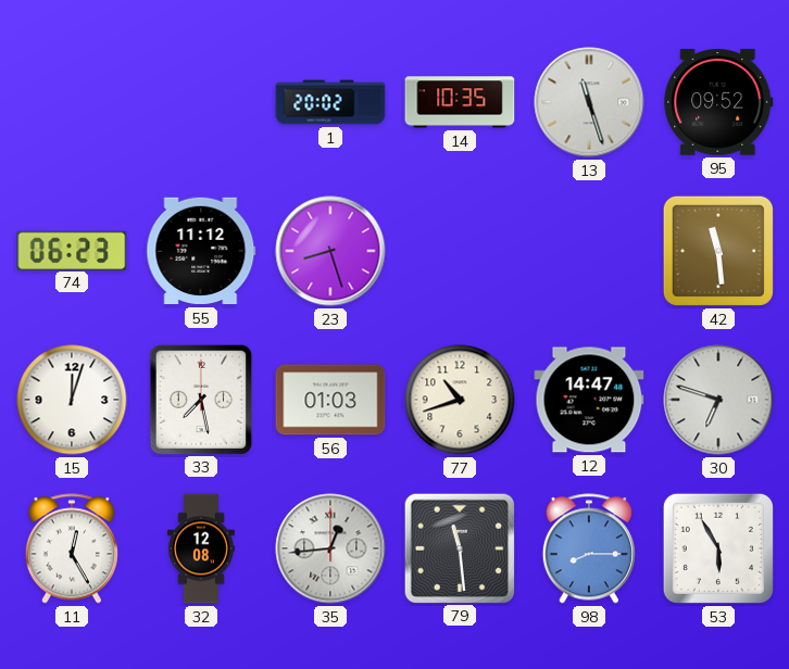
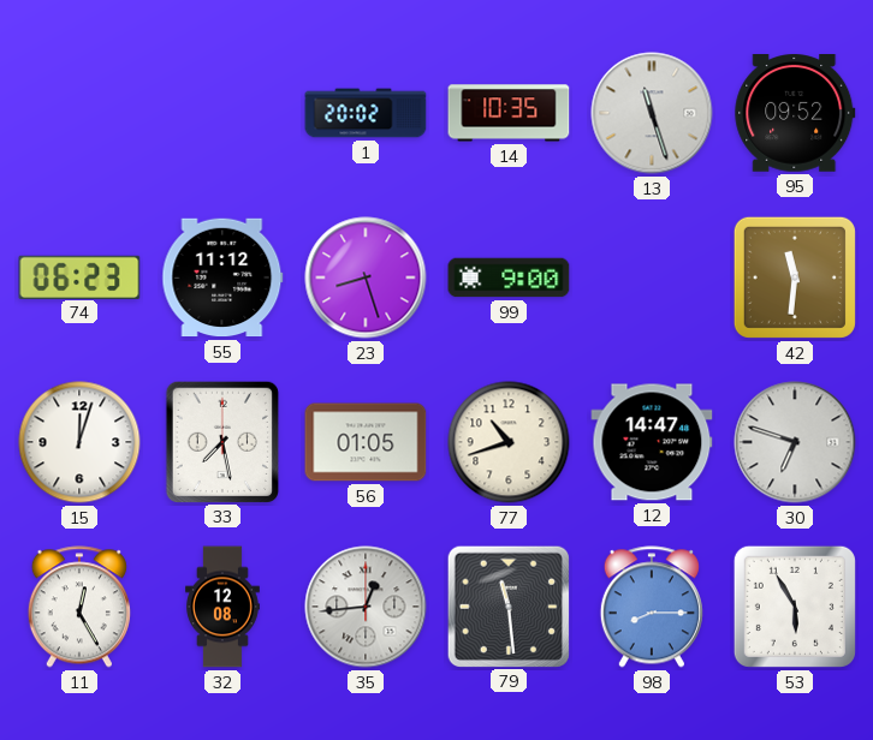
99: none -> 9:00 (509, 277)
42: 11:29 -> 11:31 (795, 277)
56: 01:03 -> 01:05 (366, 442)
